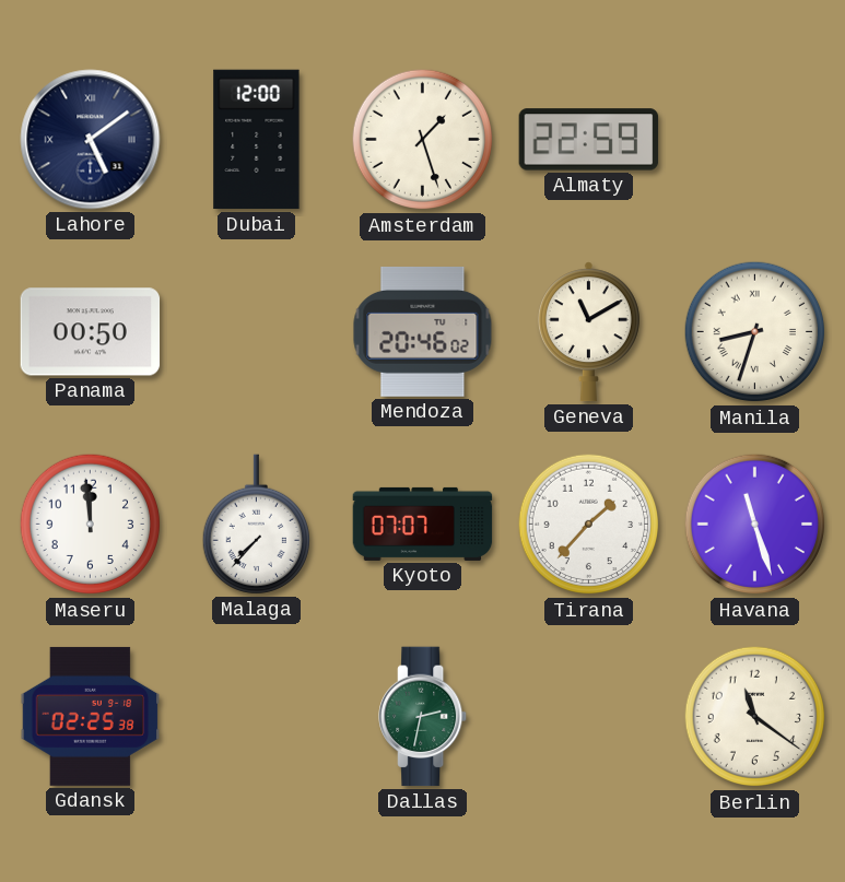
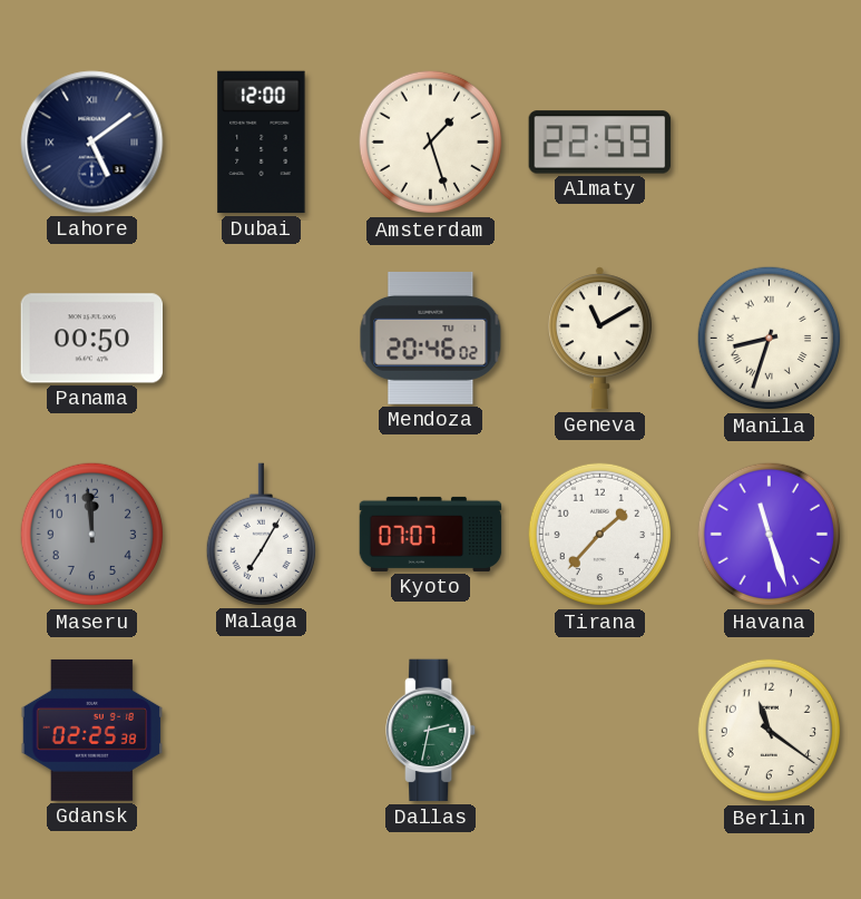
Maseru dial: white -> grey (92, 535)
Malaga: 7:37 -> 7:05 (261, 535)
